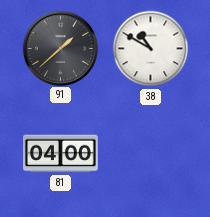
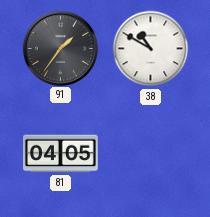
91: 1:38 -> 1:36 (60, 48)
81: 04:00 -> 04:05 (61, 154)
